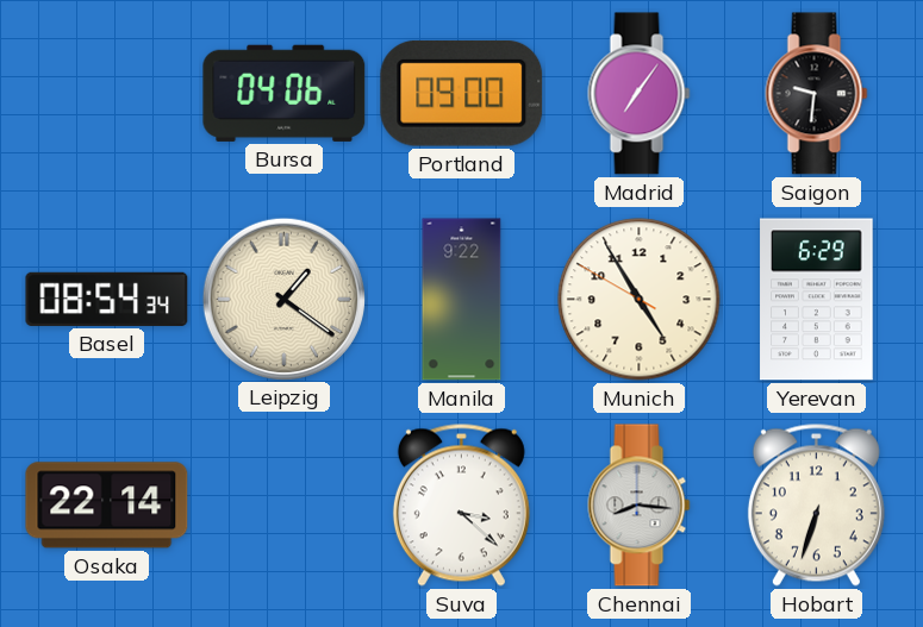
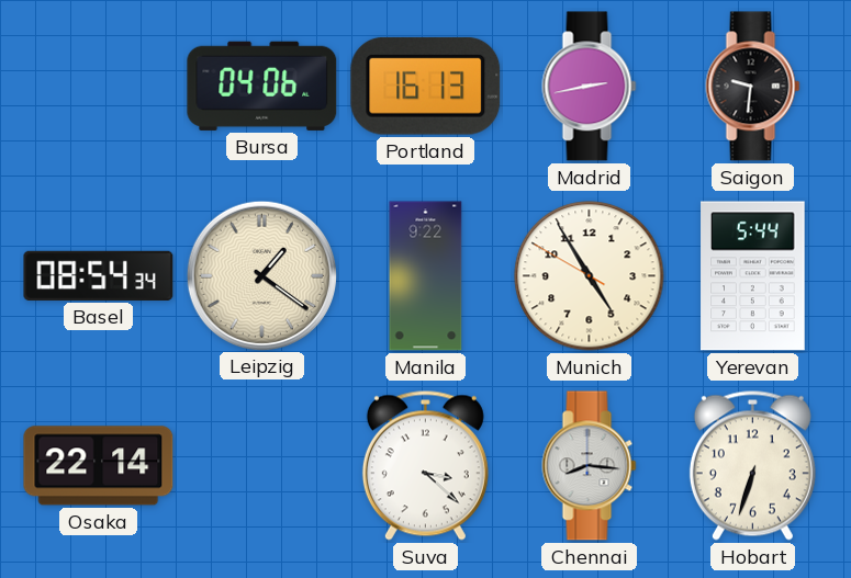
Portland: 09:00 -> 16:13 (426, 86)
Madrid: 7:06 -> 2:43 (590, 87)
Yerevan: 6:29 -> 5:44 (753, 276)
